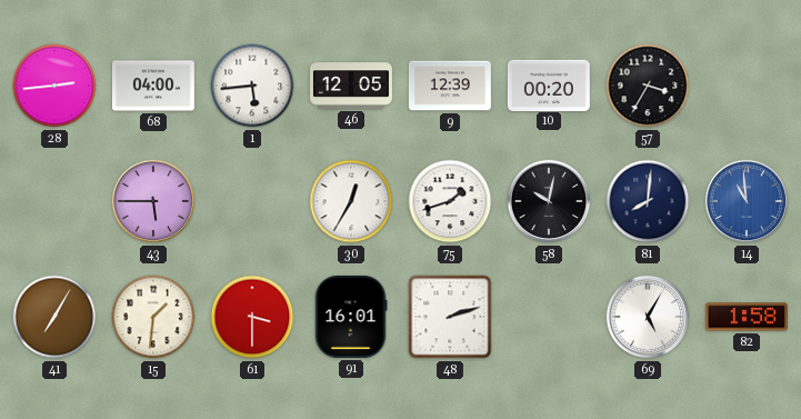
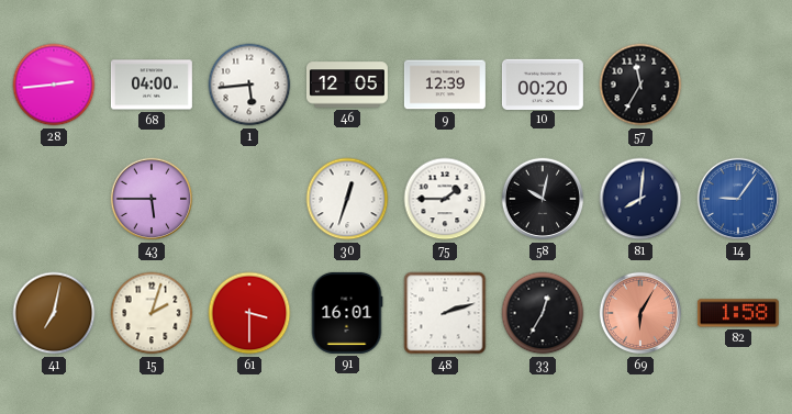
57: 3:35 -> 11:35 (640, 85)
30: 12:35 -> 12:33 (347, 199)
75: 1:42 -> 1:45 (445, 199)
14: 10:59 -> 9:06 (738, 199)
41: 7:05 -> 7:02 (54, 313)
15: 1:31 -> 2:03 (152, 313)
33: none -> 12:35 (543, 313)
69: 5:05 -> 6:05 (640, 313)
69 dial: white -> salmon (640, 313)
